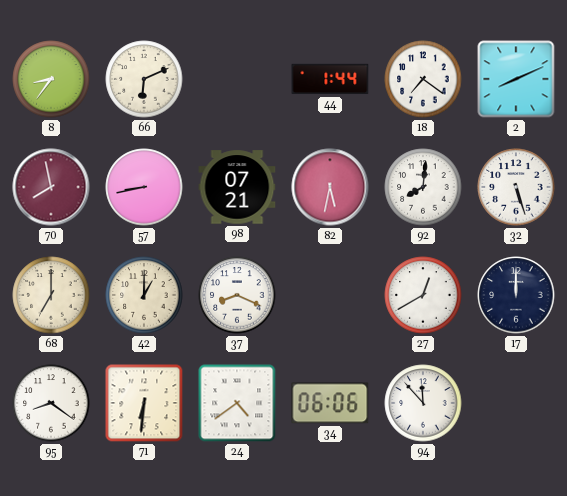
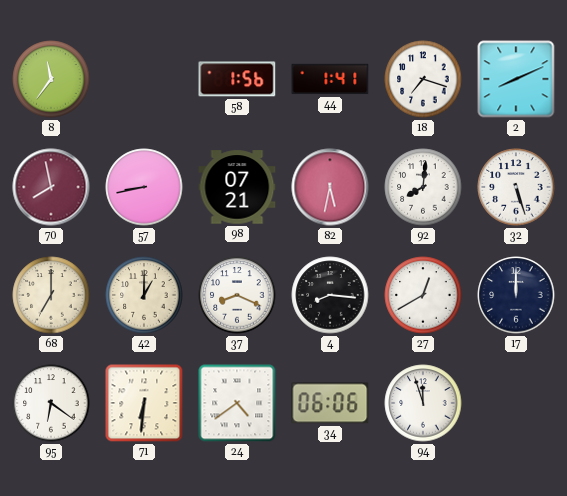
8: 8:36 -> 11:36 (51, 79)
66: 6:11 -> none (144, 79)
58: none -> 1:56 (237, 79)
44: 1:44 -> 1:41 (330, 79)
18: 7:21 -> 7:18 (423, 79)
4: none -> 8:16 (330, 295)
95: 8:21 -> 6:21 (51, 403)
94: 11:53 -> 11:57 (423, 403)
